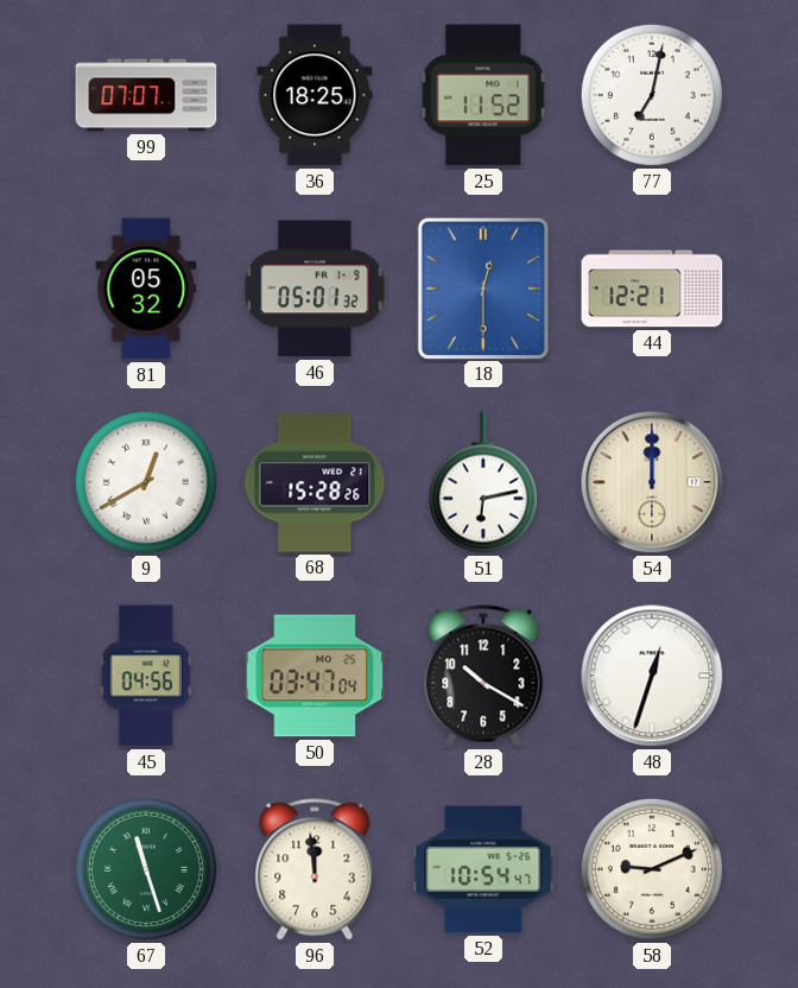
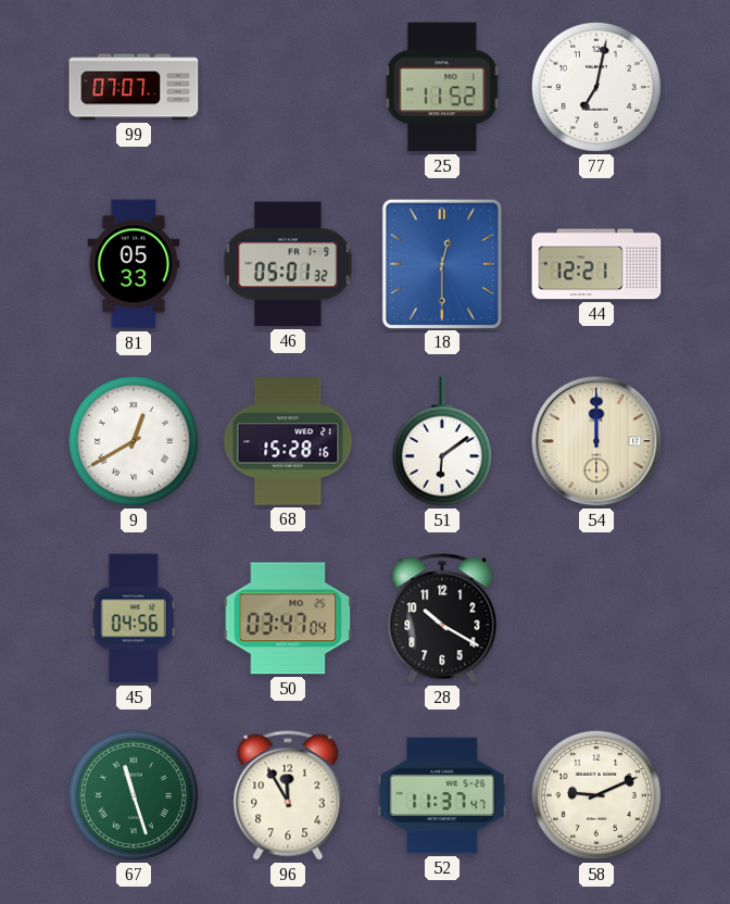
36: 18:25 -> none (315, 95)
81: 05:32 -> 05:33 (134, 264)
68: 15:28:26 -> 15:28:16 (288, 441)
51: 6:13 -> 6:09 (442, 441)
48: 12:33 -> none (652, 676)
96: 11:59 -> 11:55 (288, 795)
52: 10:54 -> 11:37 (442, 795)
